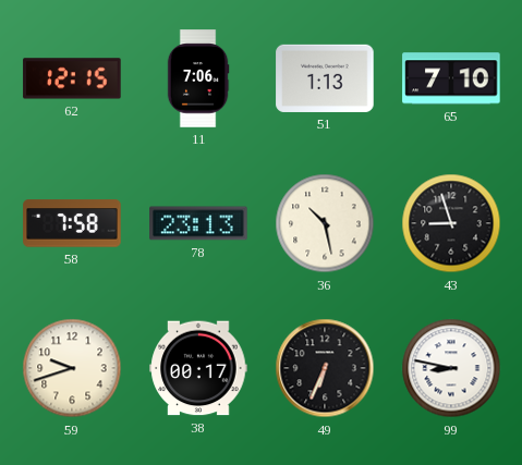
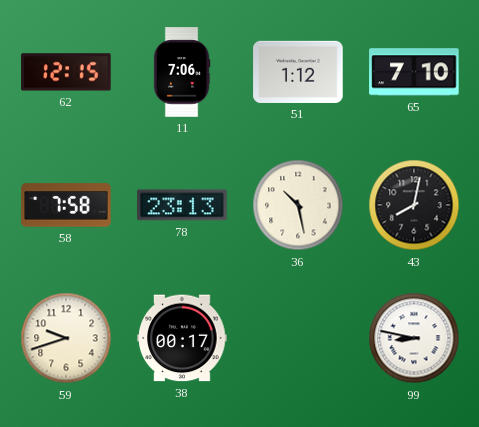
51: 1:13 -> 1:12 (298, 72)
43: 8:57 -> 8:02 (414, 205)
49: 6:34 -> none (325, 368)
